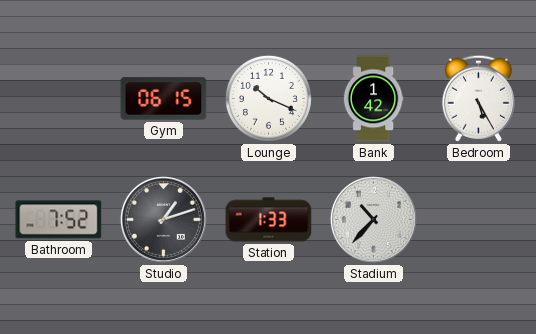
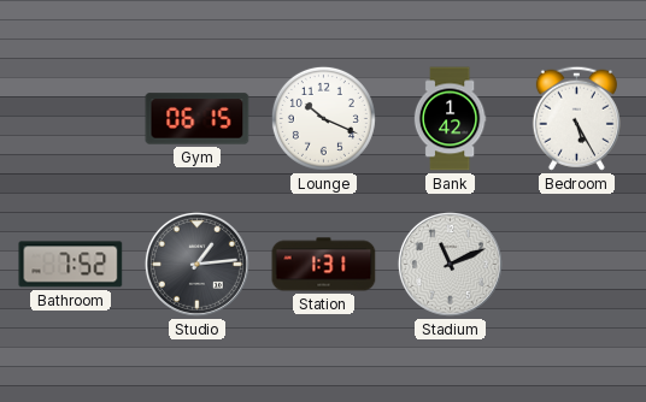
Studio: 1:12 -> 1:14 (196, 264)
Station: 1:33 -> 1:31 (324, 265)
Stadium: 10:37 -> 11:11 (450, 264)
